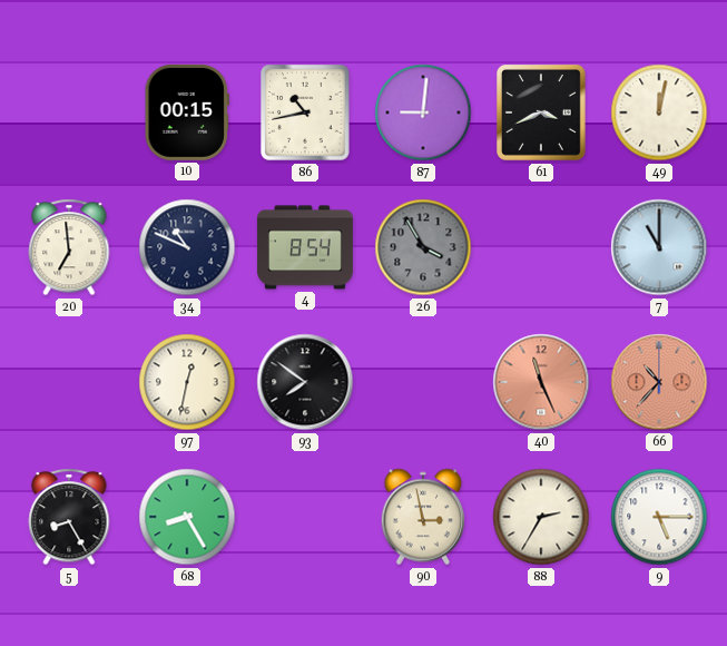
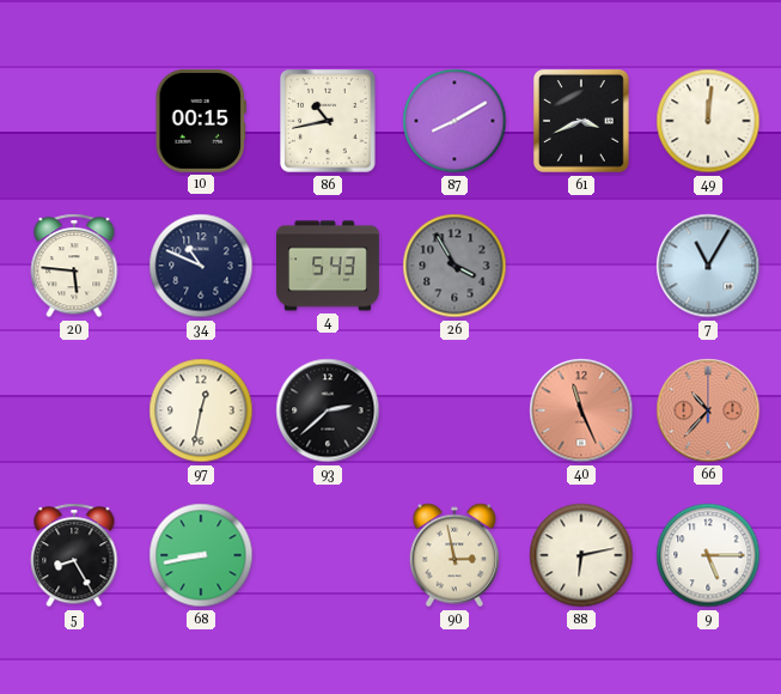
87: 9:01 -> 8:10 (454, 121)
49: 12:02 -> 12:01 (708, 121)
20: 6:59 -> 5:46 (74, 266)
4: 8:54 -> 5:43 (328, 266)
7: 11:00 -> 11:05 (708, 266)
93: 7:51 -> 2:38 (328, 410)
68: 8:25 -> 8:43 (201, 555)
88: 2:35 -> 6:13 (581, 555)
